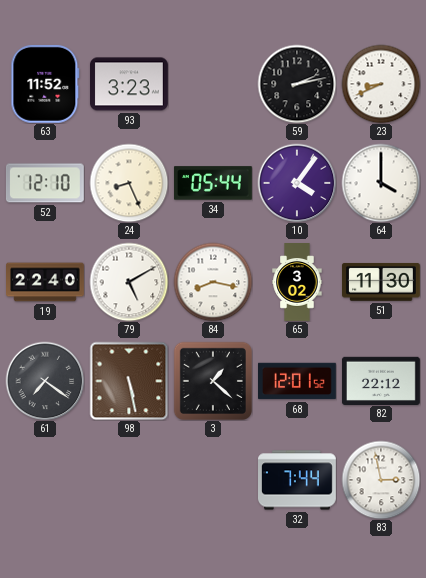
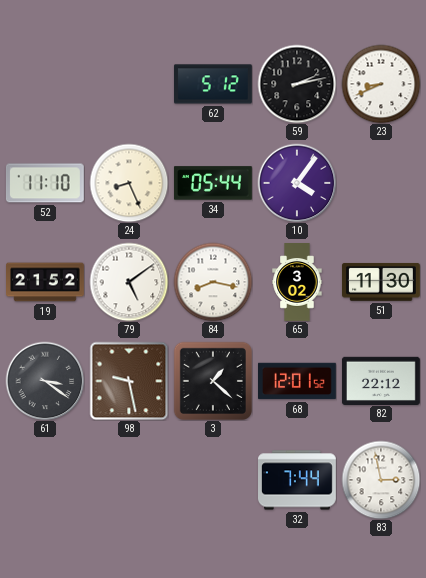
63: 11:52 -> none (45, 84)
93: 3:23 -> none (129, 84)
62: none -> 5:12 (213, 84)
52: 12:10 -> 11:10 (45, 183)
64: 4:00 -> none (381, 183)
19: 22:40 -> 21:52 (46, 282)
79: 5:10 -> 5:09 (129, 282)
61: 7:21 -> 3:21 (45, 381)
98: 5:28 -> 9:28 (129, 381)
